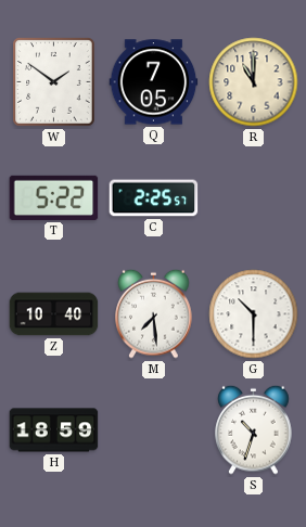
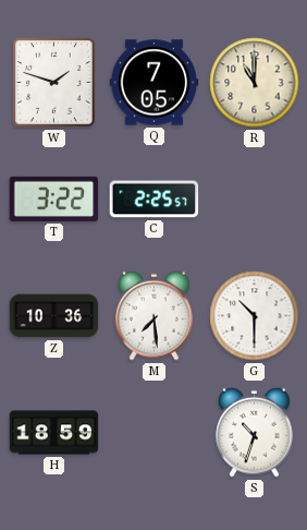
W: 1:51 -> 1:48 (54, 83)
T: 5:22 -> 3:22 (54, 198)
Z: 10:40 -> 10:36 (54, 316)
